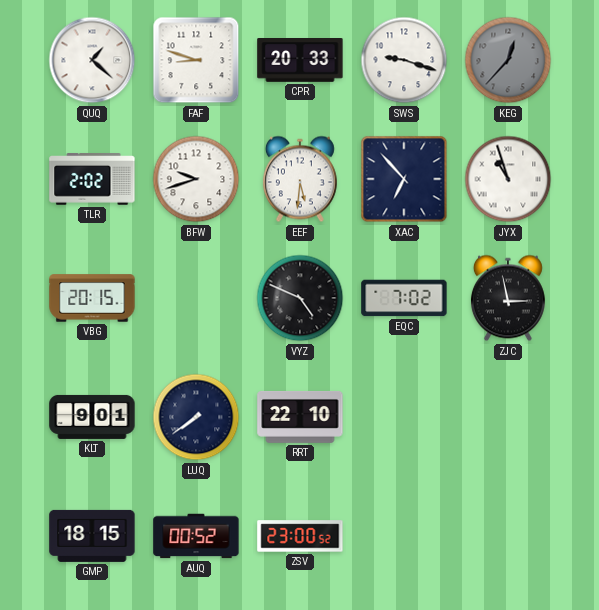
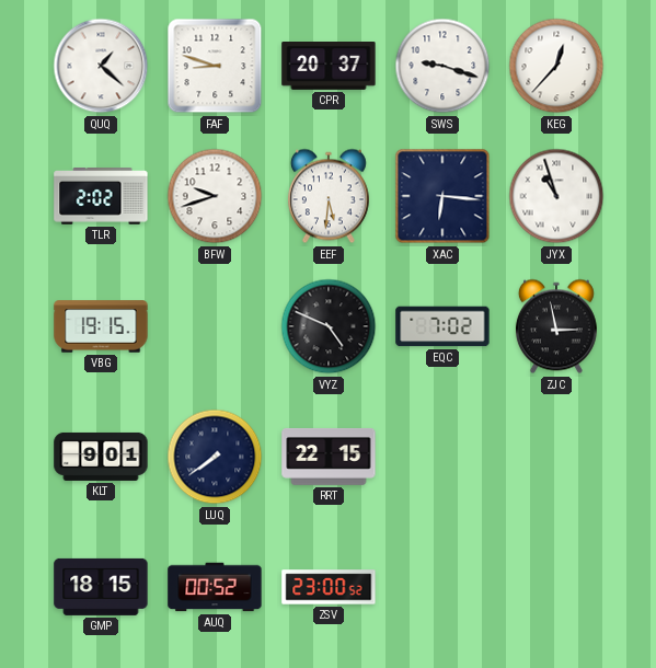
CPR: 20:33 -> 20:37 (329, 67)
KEG dial: grey -> white (556, 66)
XAC: 6:53 -> 6:16 (442, 196)
VBG: 20:15 -> 19:15 (101, 326)
RRT: 22:10 -> 22:15 (329, 457)
